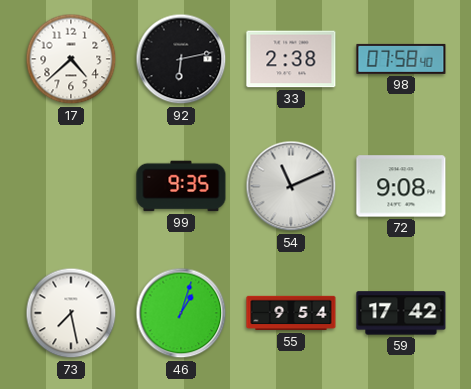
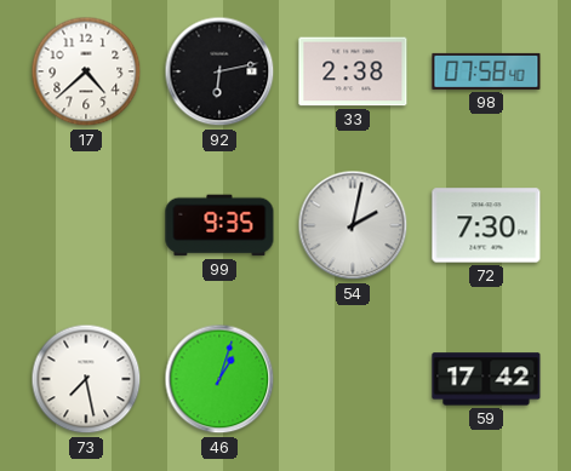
54: 11:11 -> 2:02 (353, 225)
72: 9:08 -> 7:30 (486, 225)
55: 9:54 -> none (291, 313)
